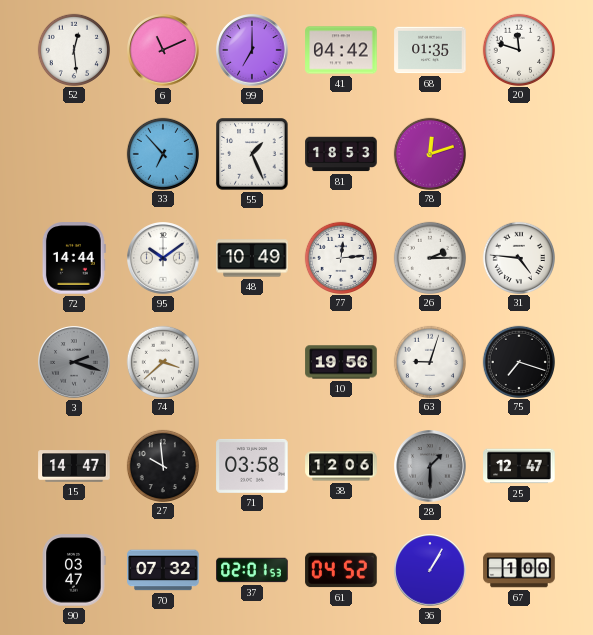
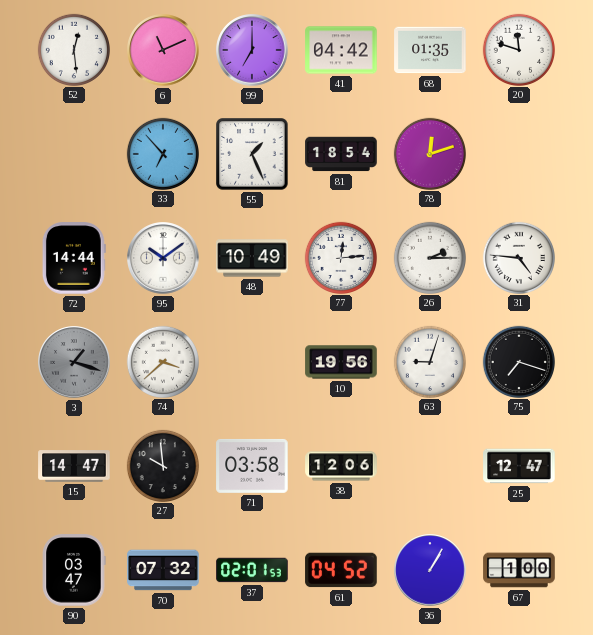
81: 18:53 -> 18:54 (341, 154)
3: 2:18 -> 1:18 (74, 362)
28: 1:30 -> none (430, 466)
